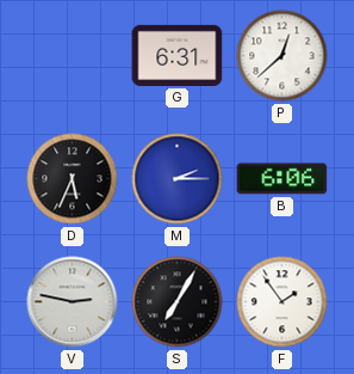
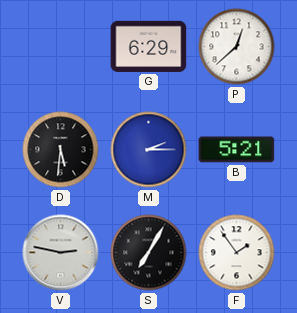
G: 6:31 -> 6:29 (149, 46)
D: 5:34 -> 5:31 (61, 150)
B: 6:06 -> 5:21 (237, 150)
